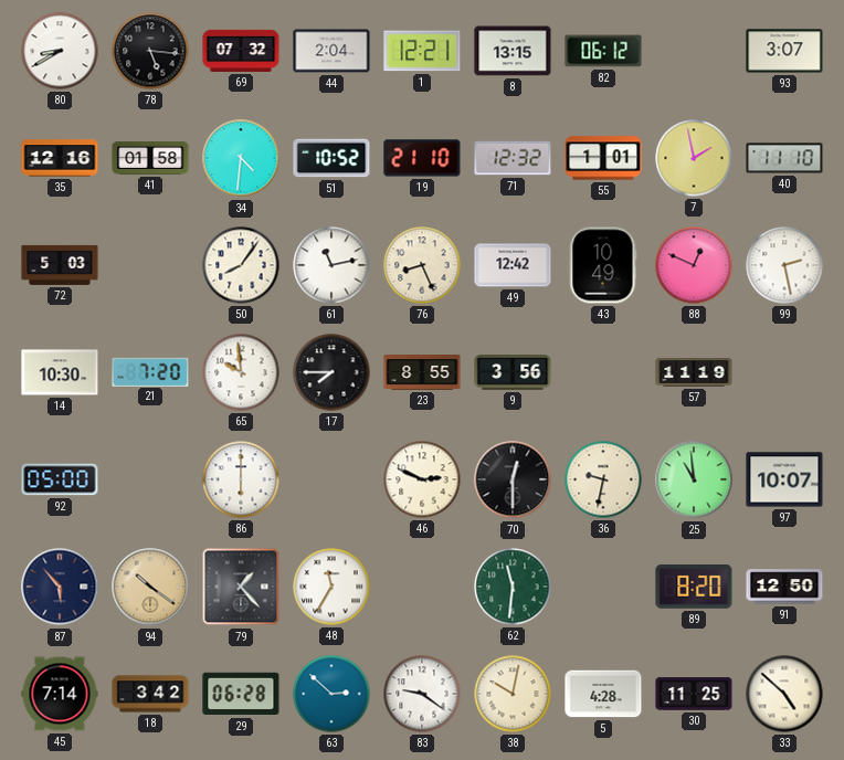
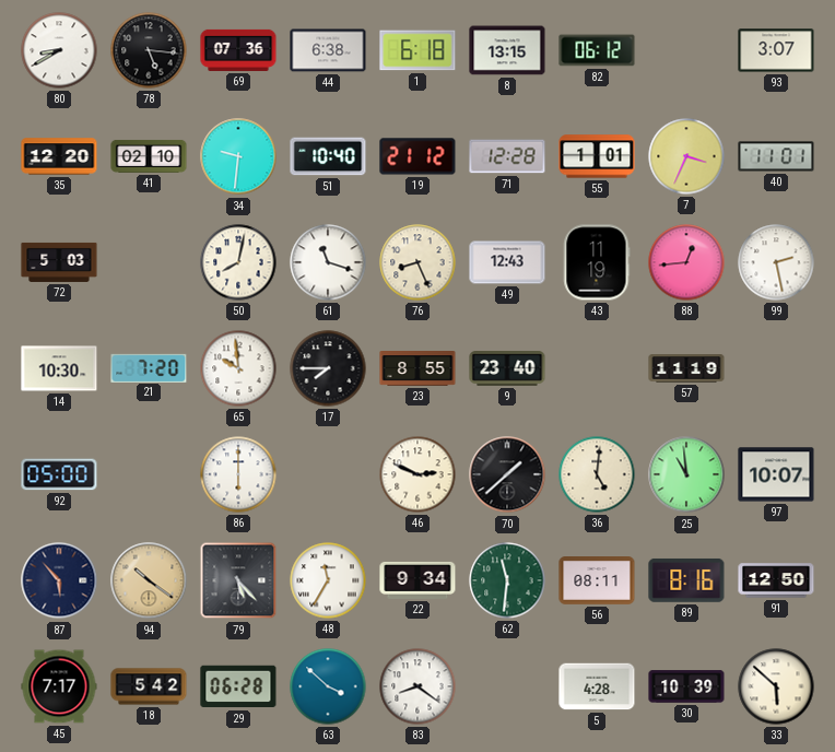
69: 07:32 -> 07:36 (238, 50)
44: 2:04 -> 6:38 (328, 50)
1: 12:21 -> 6:18 (417, 50)
35: 12:16 -> 12:20 (59, 156)
41: 01:58 -> 02:10 (149, 156)
34: 4:31 -> 9:31 (238, 156)
51: 10:52 -> 10:40 (328, 156)
19: 21:10 -> 21:12 (417, 156)
71: 12:32 -> 12:28 (507, 156)
7: 1:58 -> 3:34 (686, 156)
40: 11:10 -> 11:01 (776, 156)
50: 8:06 -> 8:02 (238, 262)
61: 11:13 -> 11:18 (328, 262)
49: 12:42 -> 12:43 (507, 262)
43: 10:49 -> 11:19 (597, 262)
88: 12:49 -> 12:44 (686, 262)
9: 3:56 -> 23:40 (507, 369)
70: 12:30 -> 1:38 (507, 474)
36: 9:32 -> 5:01 (597, 474)
79: 1:23 -> 5:23 (238, 580)
22: none -> 9:34 (417, 580)
56: none -> 08:11 (597, 581)
89: 8:20 -> 8:16 (686, 580)
45: 7:14 -> 7:17 (59, 686)
18: 3:42 -> 5:42 (149, 686)
63: 2:52 -> 3:52 (328, 686)
83: 9:21 -> 8:21 (417, 686)
38: 10:02 -> none (513, 694)
30: 11:25 -> 10:39 (686, 686)
33: 4:52 -> 5:52 (776, 686)
